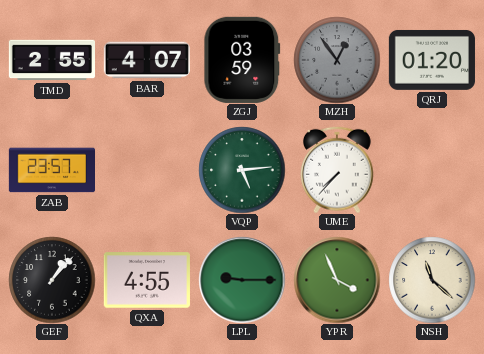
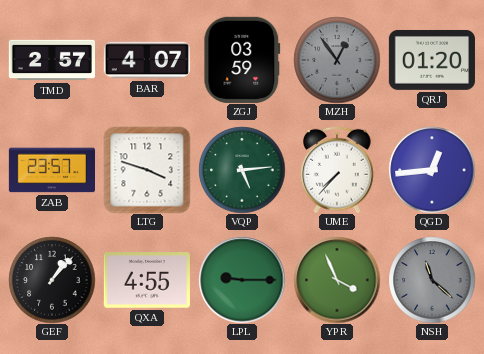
TMD: 2:55 -> 2:57 (51, 60)
LTG: none -> 3:48 (147, 170)
QGD: none -> 12:44 (432, 170)
NSH dial: cream -> grey (432, 280)
